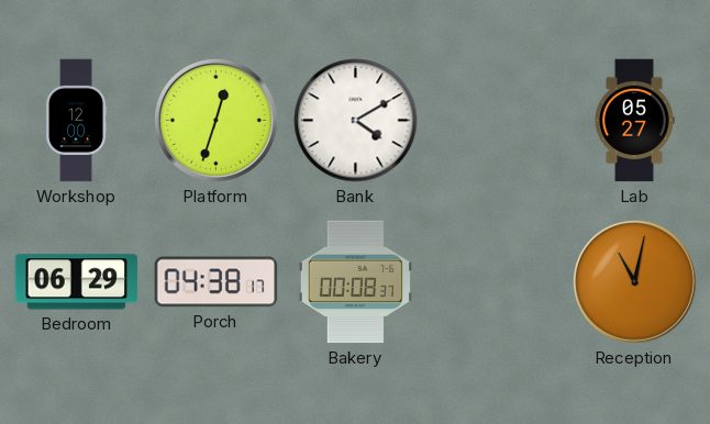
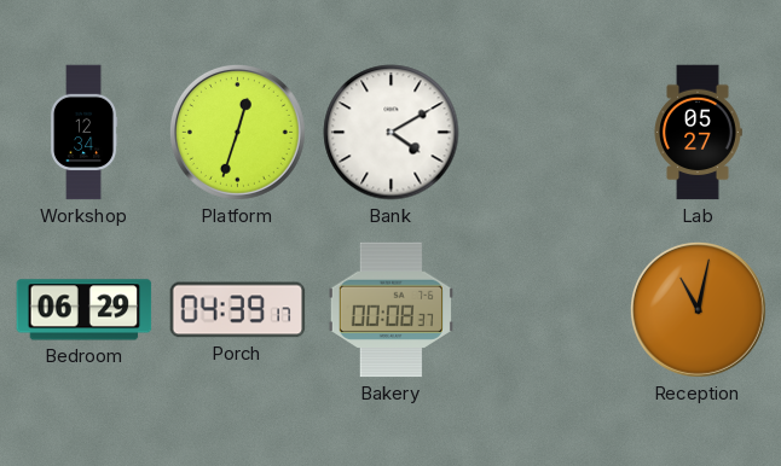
Workshop: 12:00 -> 12:34 (85, 133)
Porch: 04:38 -> 04:39 (238, 310)
